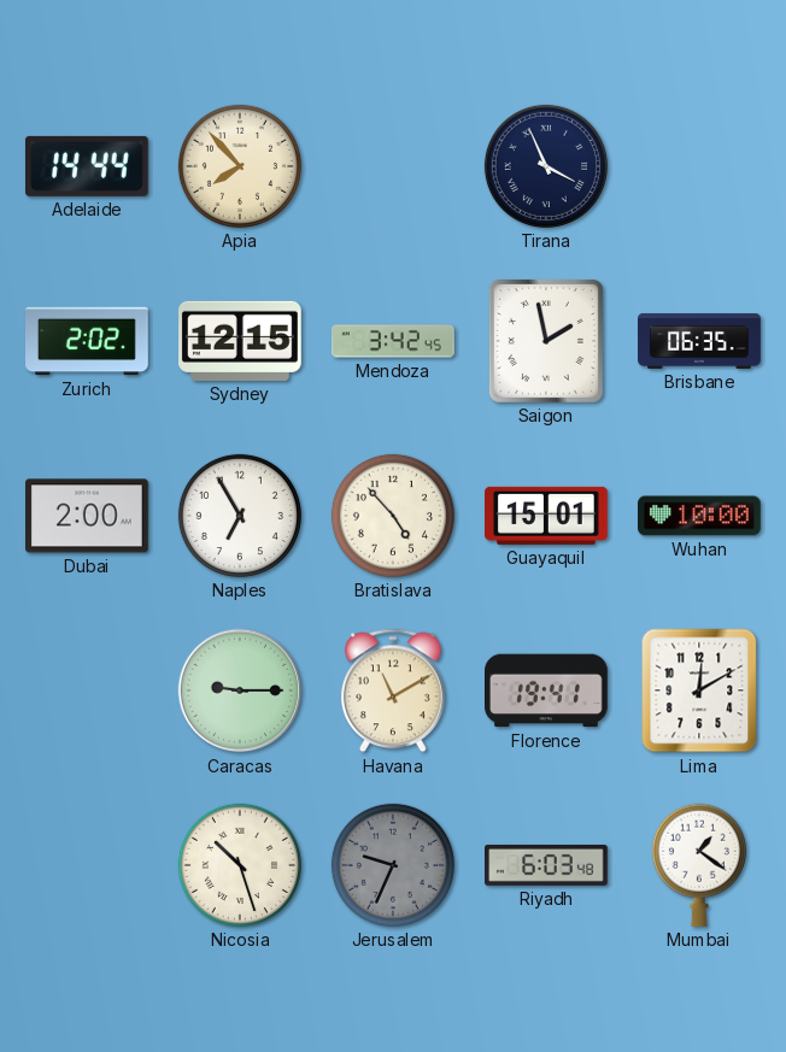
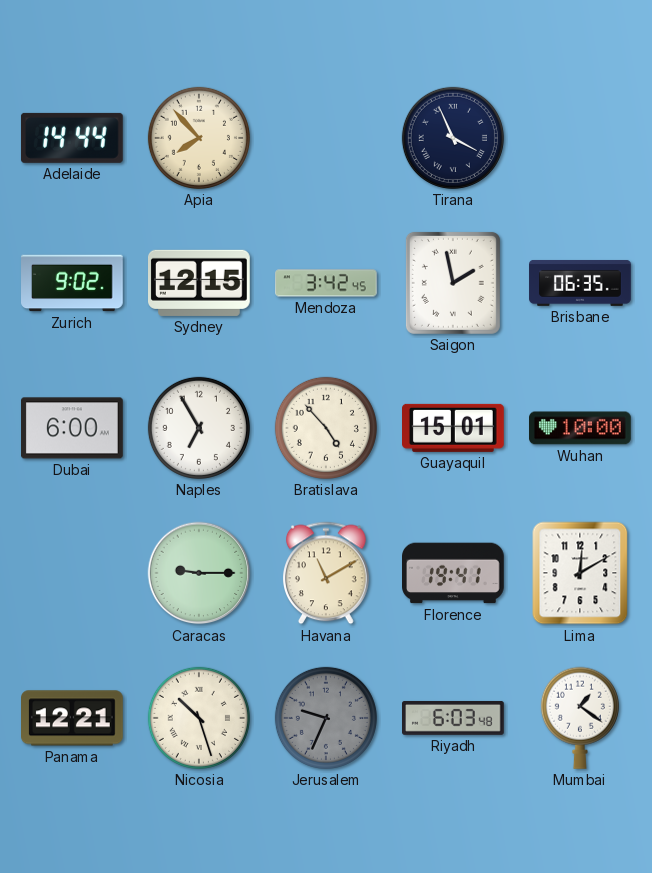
Zurich: 2:02 -> 9:02 (73, 283)
Dubai: 2:00 -> 6:00 (73, 428)
Panama: none -> 12:21 (73, 718)
